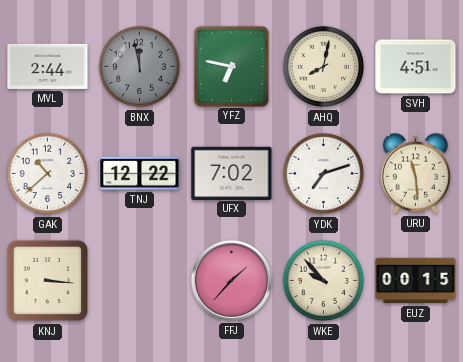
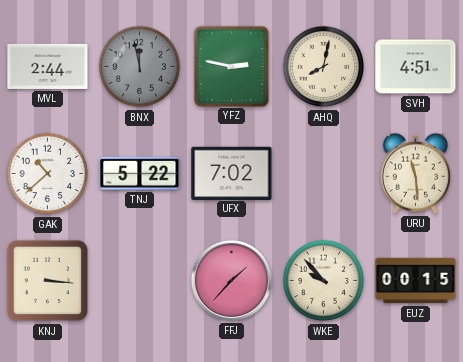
YFZ: 6:47 -> 2:47 (231, 66)
TNJ: 12:22 -> 5:22 (140, 173)
YDK: 7:12 -> none (324, 174)
